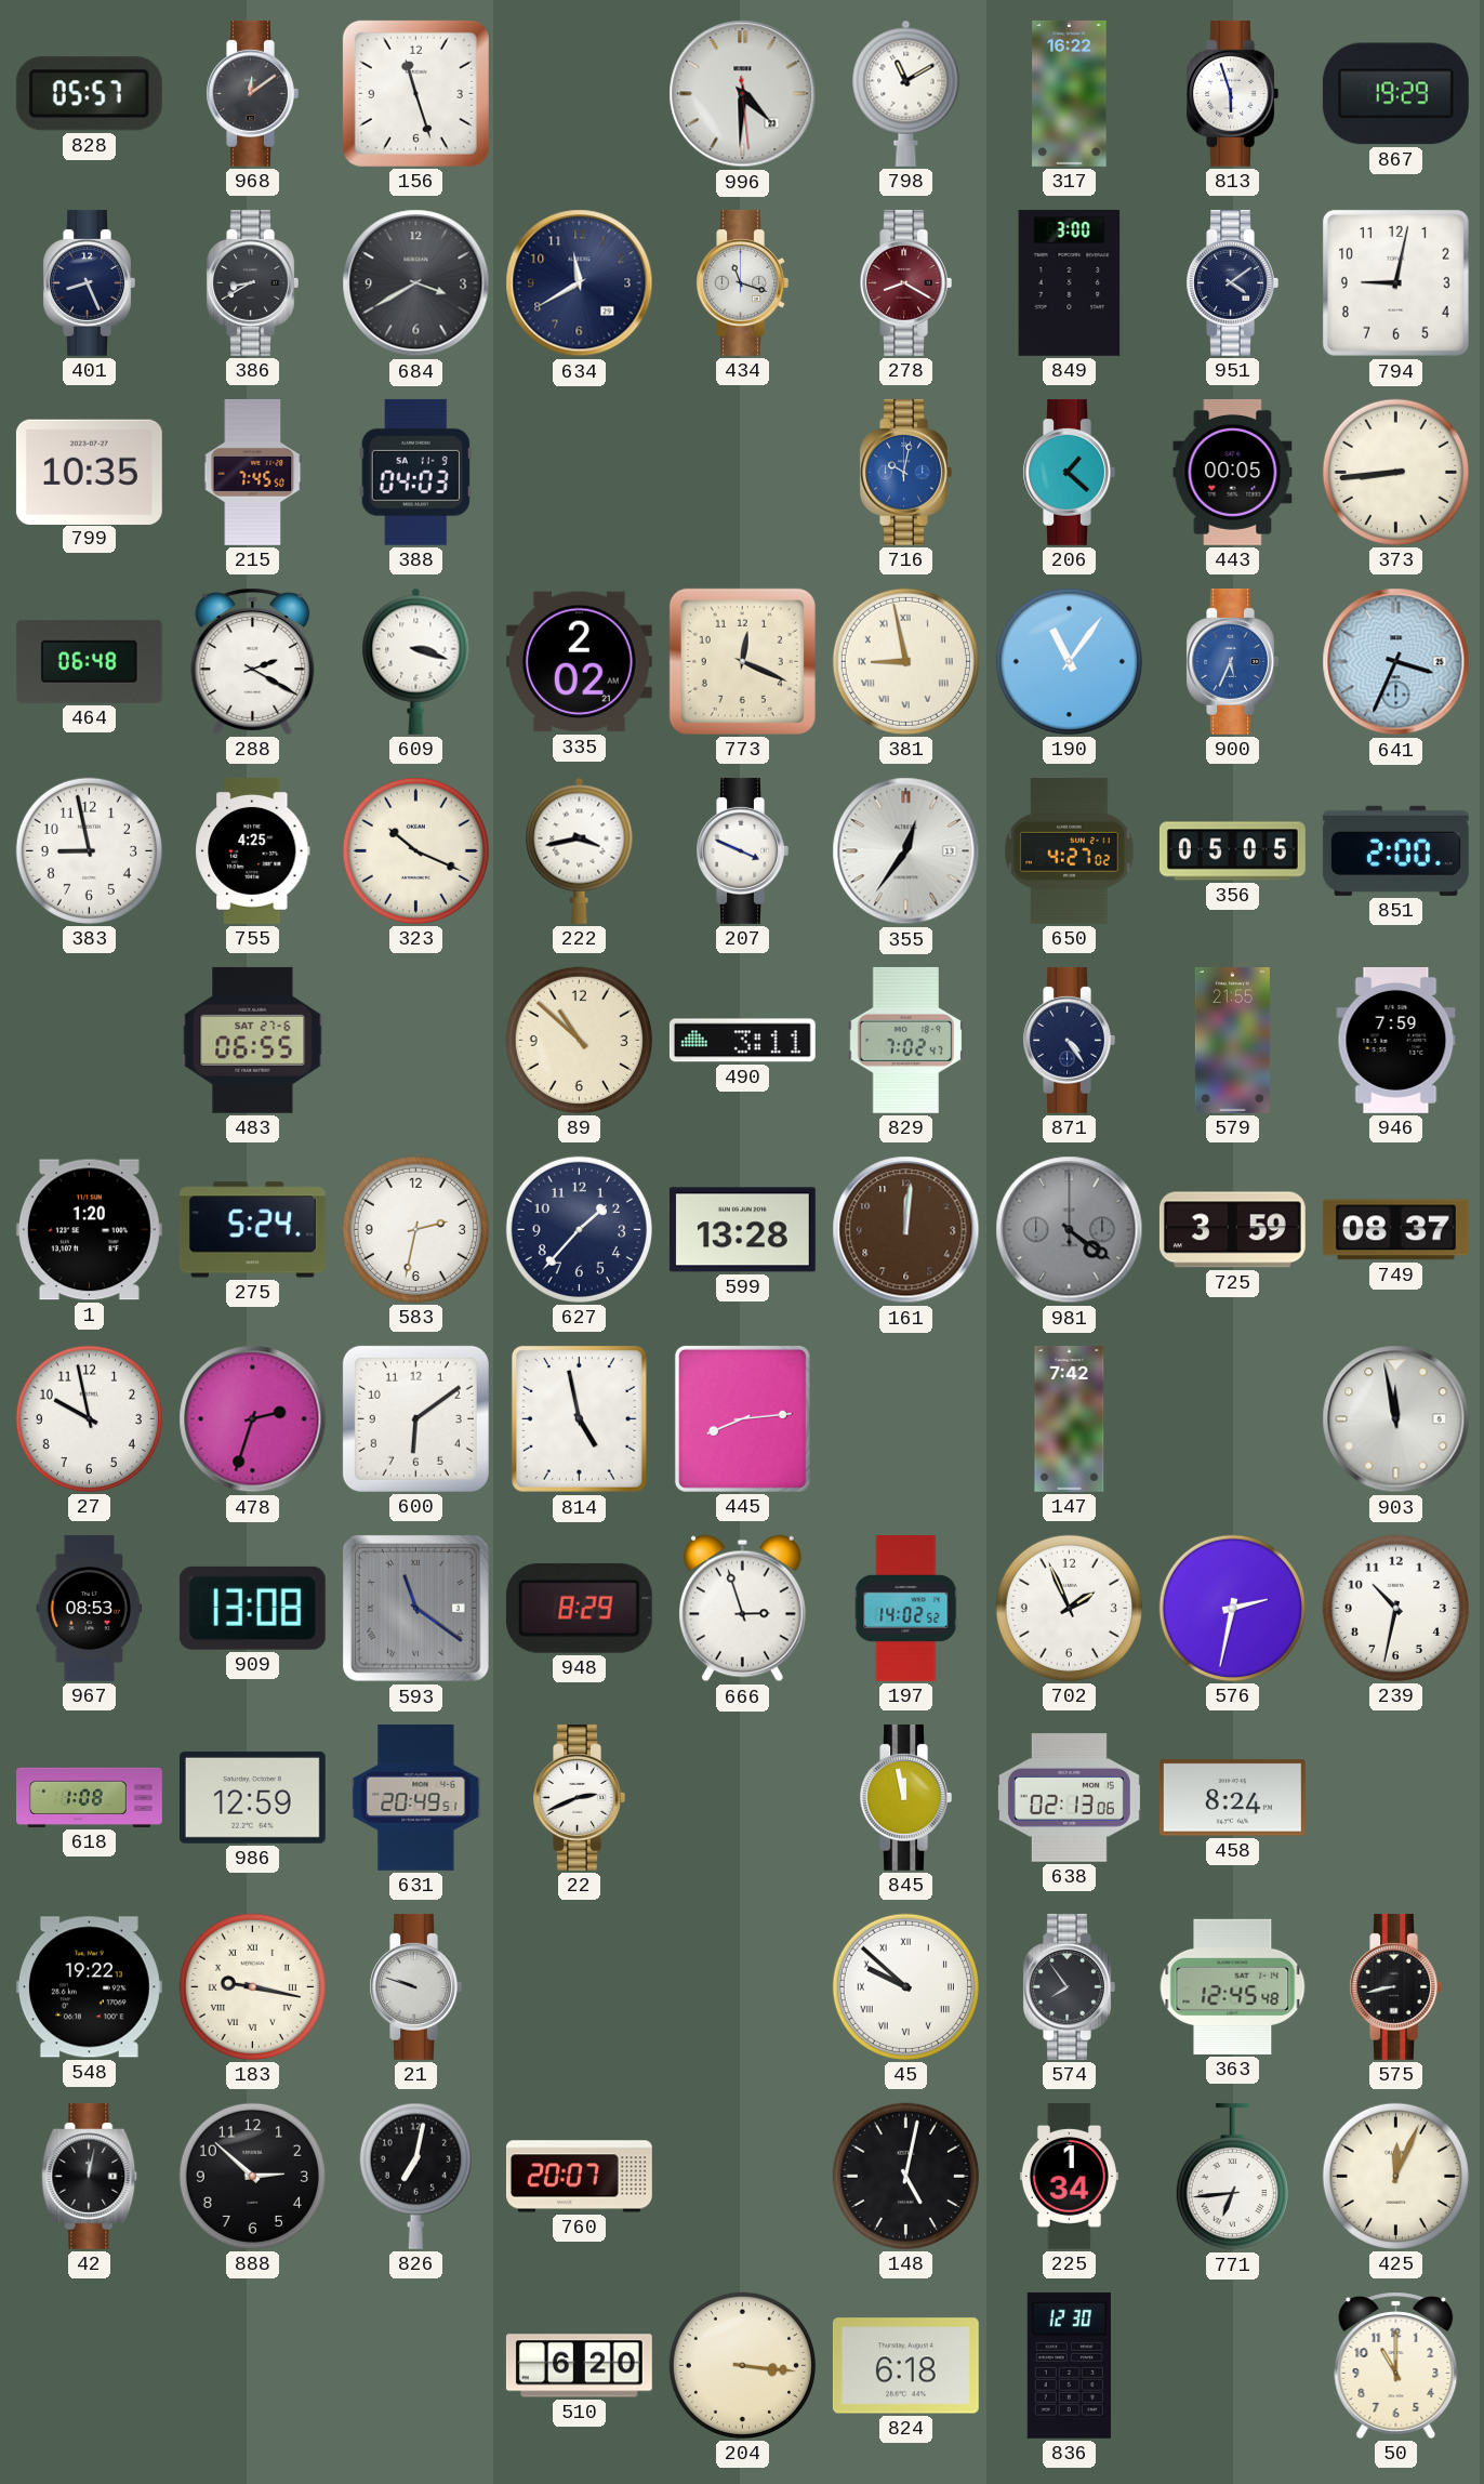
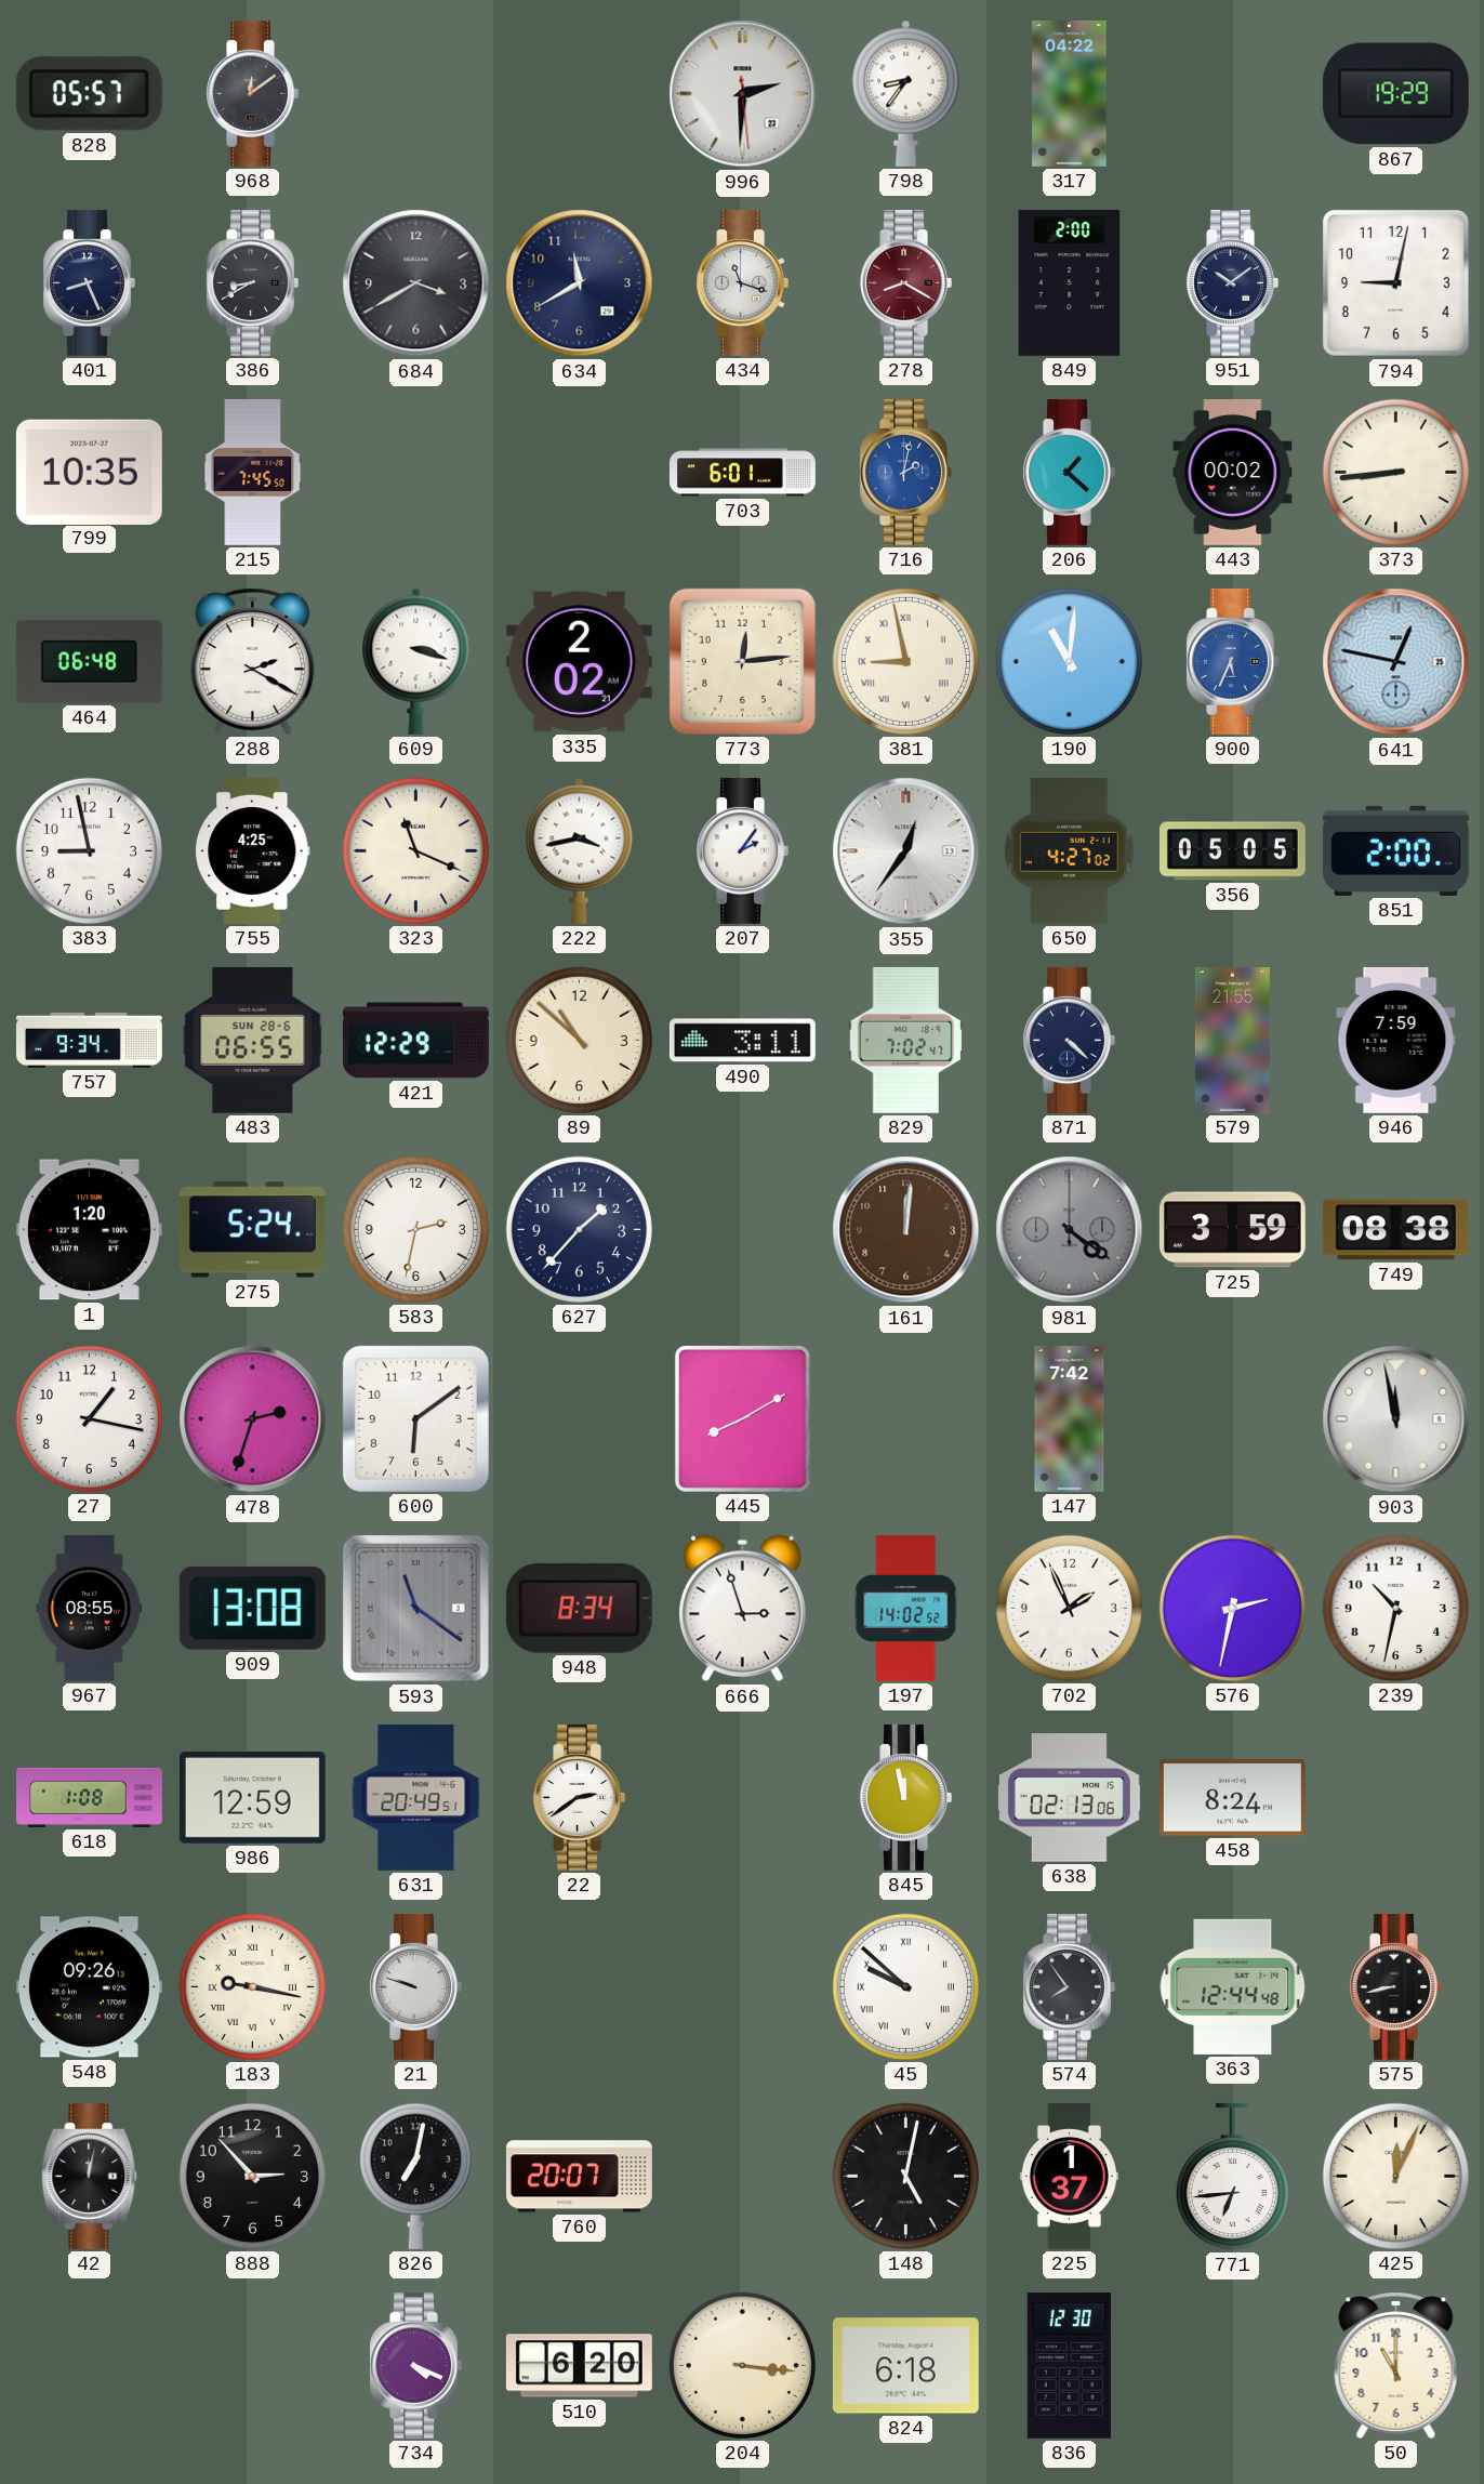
156: 11:27 -> none (415, 93)
996: 4:30 -> 2:30 (743, 94)
798: 11:10 -> 8:36 (906, 93)
317: 16:22 -> 04:22 (1070, 93)
813: 5:57 -> none (1232, 93)
849: 3:00 -> 2:00 (1070, 282)
951: 4:09 -> 10:09 (1232, 282)
388: 04:03 -> none (415, 472)
703: none -> 6:01 (742, 473)
716: 10:02 -> 2:02 (905, 472)
443: 00:05 -> 00:02 (1233, 472)
773: 12:19 -> 12:14 (742, 661)
190: 11:06 -> 11:01 (1069, 661)
641: 3:34 -> 12:47 (1396, 662)
323: 10:19 -> 11:19 (415, 850)
207: 3:49 -> 2:06 (742, 850)
757: none -> 9:34 (89, 1041)
483 date: SAT 27-6 -> SUN 28-6 (253, 1040)
421: none -> 12:29 (415, 1041)
871: 4:24 -> 4:22 (1069, 1040)
599: 13:28 -> none (742, 1230)
749: 08:37 -> 08:38 (1395, 1230)
27: 9:58 -> 1:17 (89, 1418)
814: 4:58 -> none (579, 1418)
445: 8:14 -> 8:10 (742, 1418)
967: 08:53 -> 08:55 (90, 1608)
948: 8:29 -> 8:34 (579, 1608)
22: 2:41 -> 2:39 (579, 1797)
548: 19:22 -> 09:26 (89, 1987)
363: 12:45 -> 12:44 (1233, 1986)
888: 2:52 -> 2:53 (252, 2176)
225: 1:34 -> 1:37 (1069, 2176)
734: none -> 4:19 (415, 2365)
